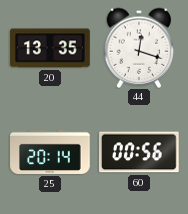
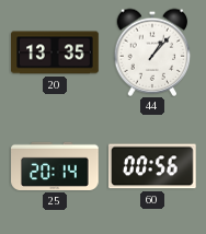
44: 12:18 -> 1:07 (152, 52)
